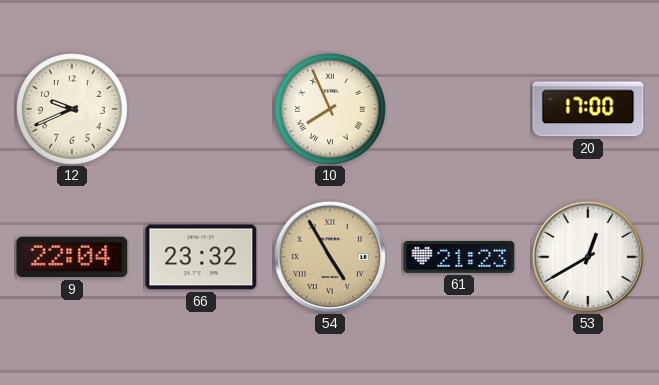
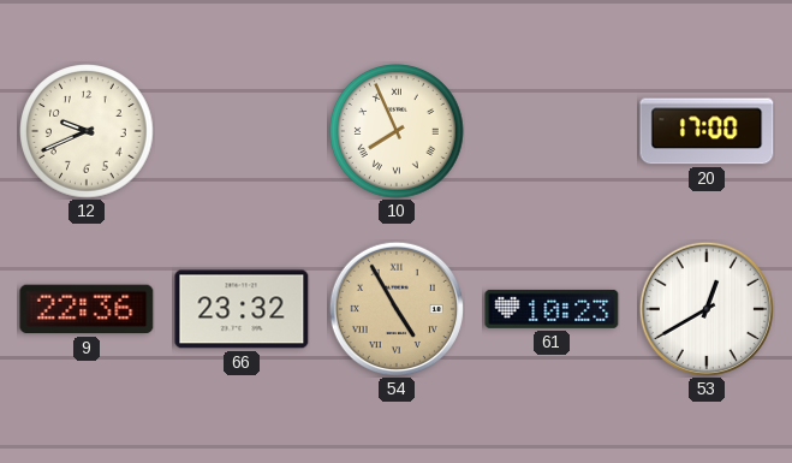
9: 22:04 -> 22:36 (87, 309)
61: 21:23 -> 10:23 (552, 309)
